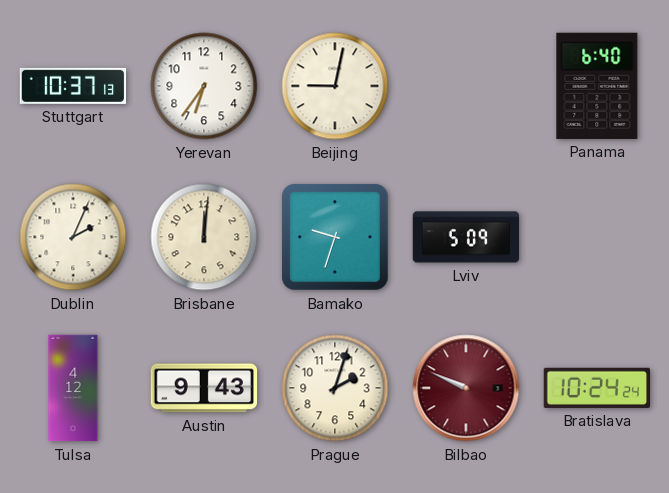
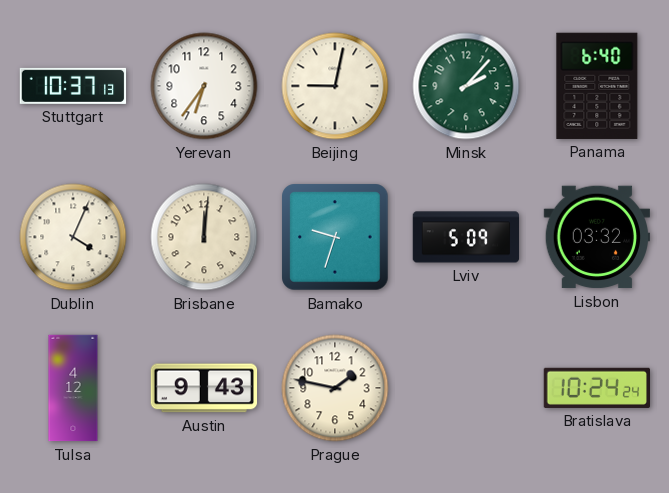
Minsk: none -> 2:07 (466, 86)
Dublin: 2:04 -> 4:04 (73, 237)
Lisbon: none -> 03:32 (596, 237)
Prague: 2:03 -> 1:47 (335, 388)
Bilbao: 9:49 -> none (466, 388)
